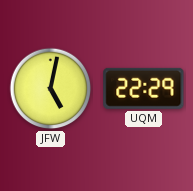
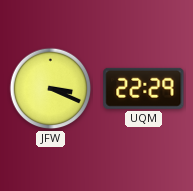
JFW: 5:02 -> 3:19 (51, 89)
